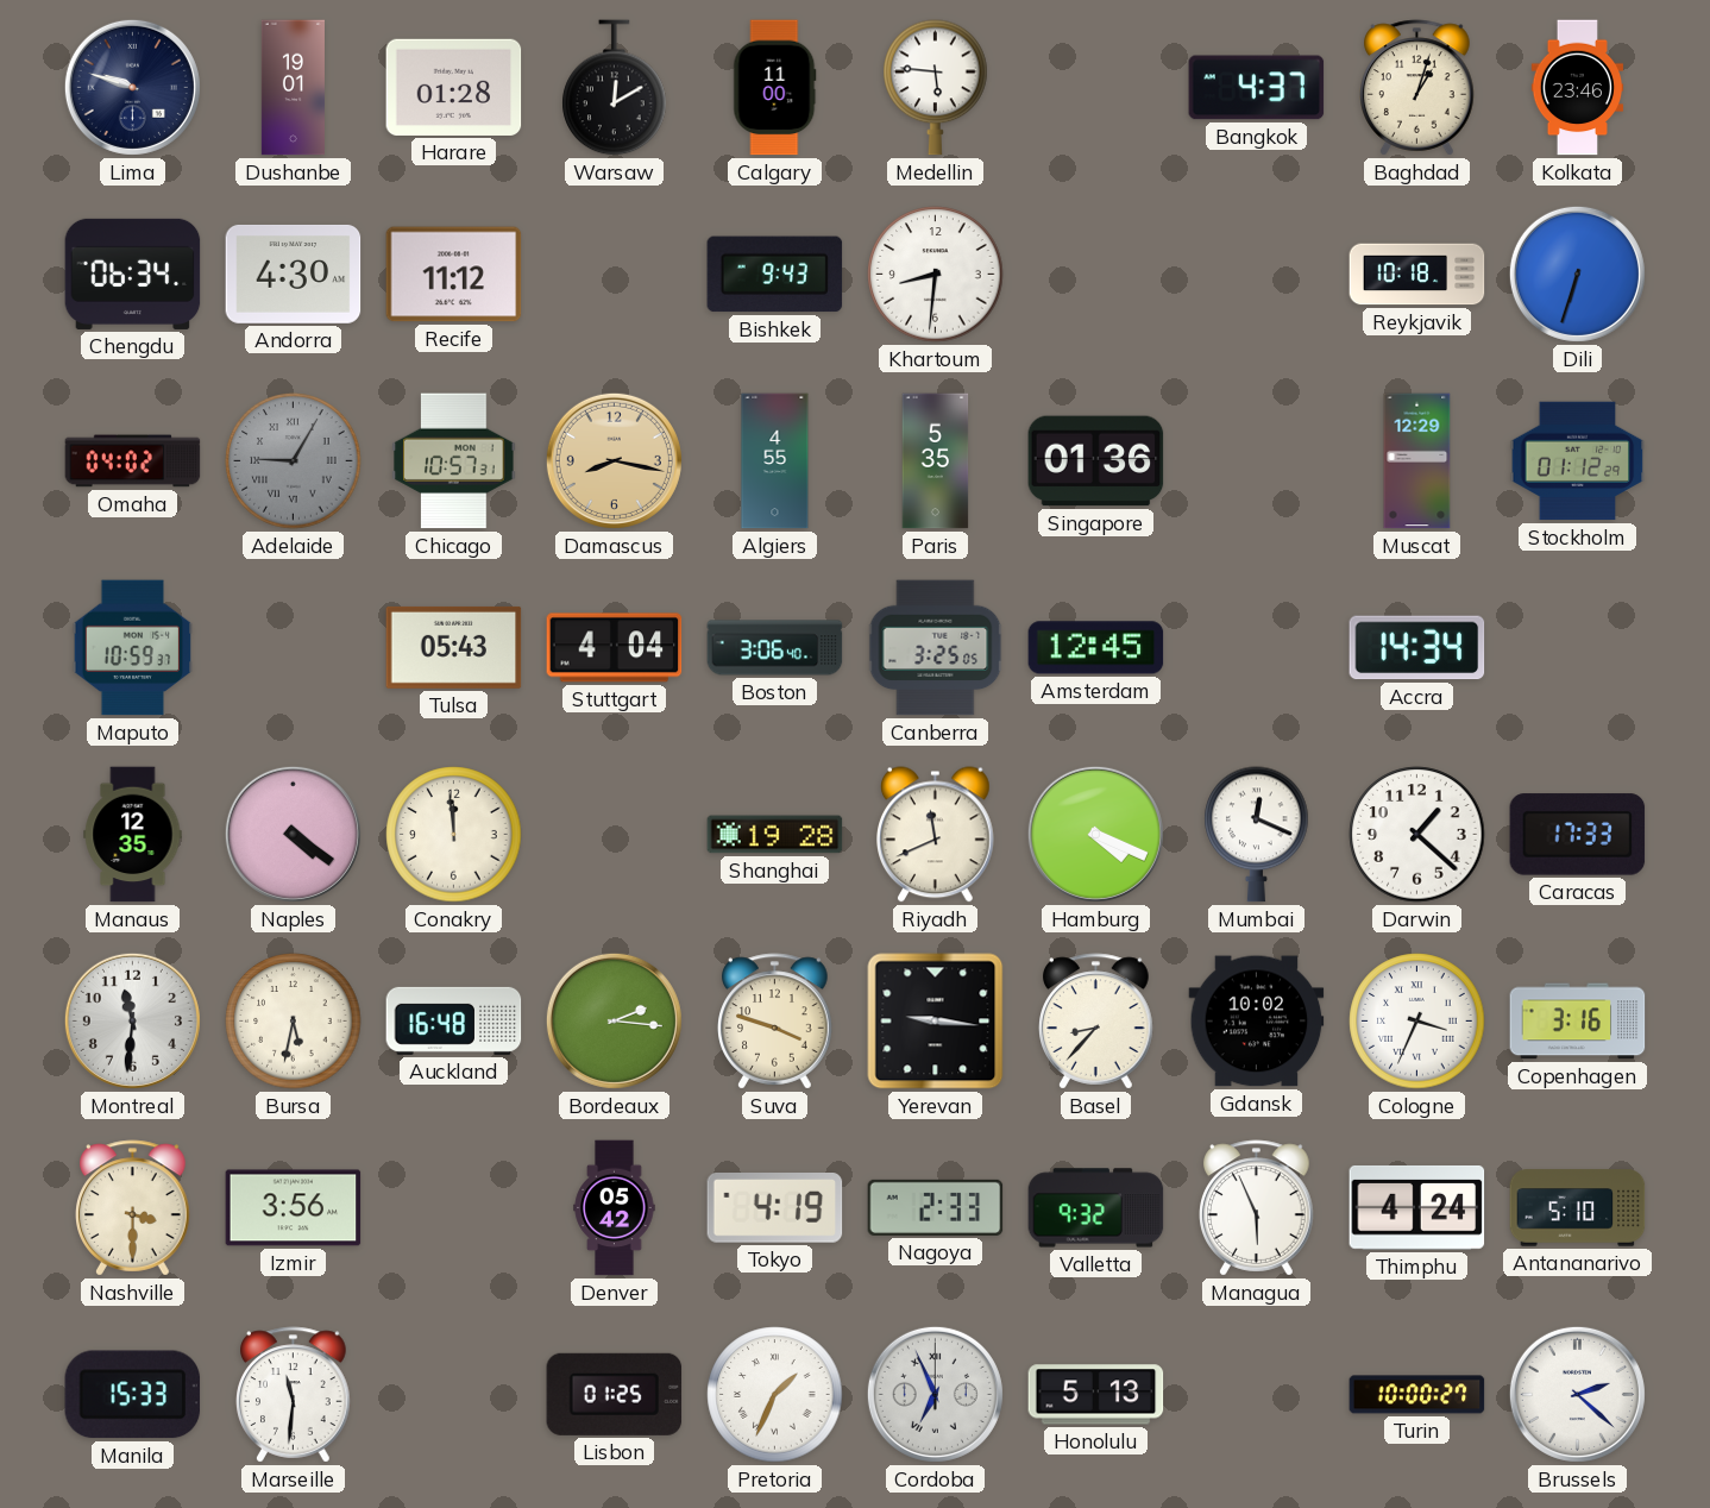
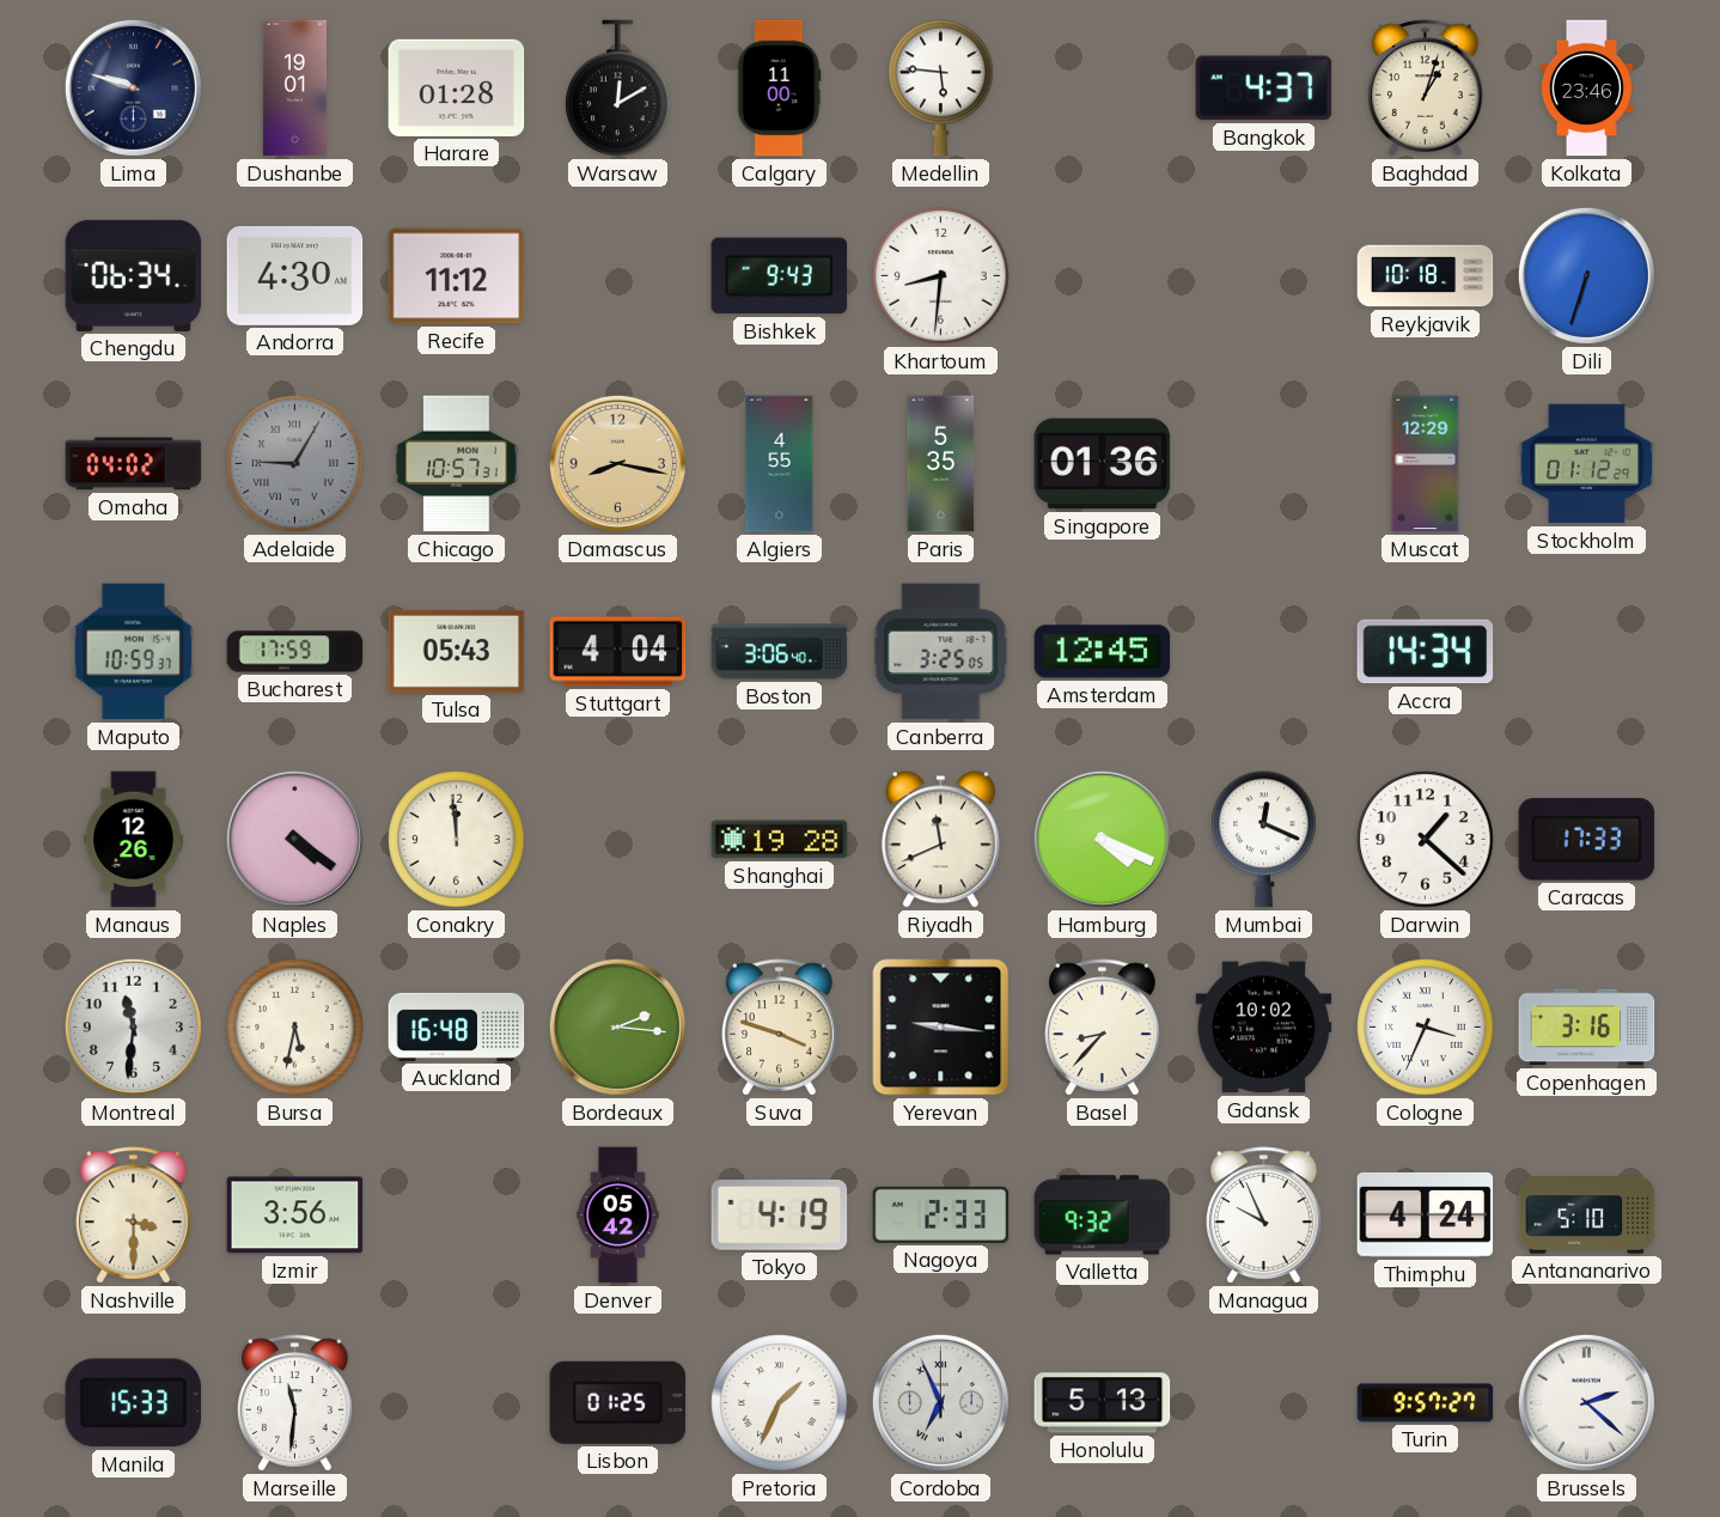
Bucharest: none -> 17:59 (295, 652)
Manaus: 12:35 -> 12:26 (134, 840)
Managua: 5:56 -> 9:56 (1264, 1216)
Turin: 10:00 -> 9:57 (1426, 1403)
